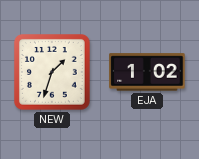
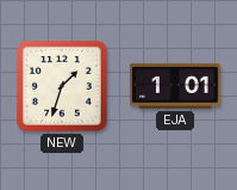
EJA: 1:02 -> 1:01 (175, 86)
